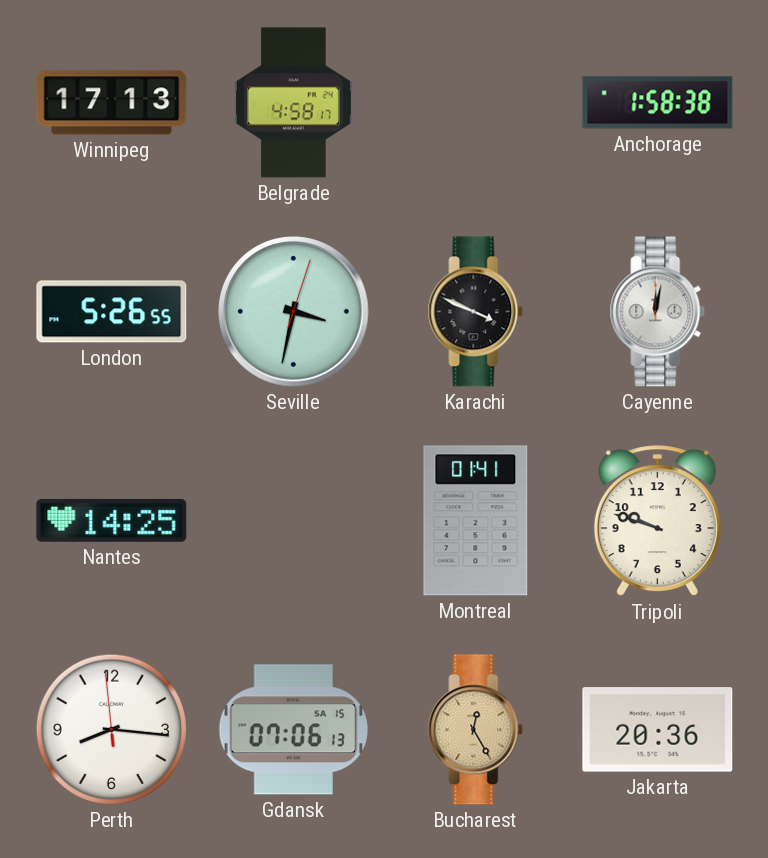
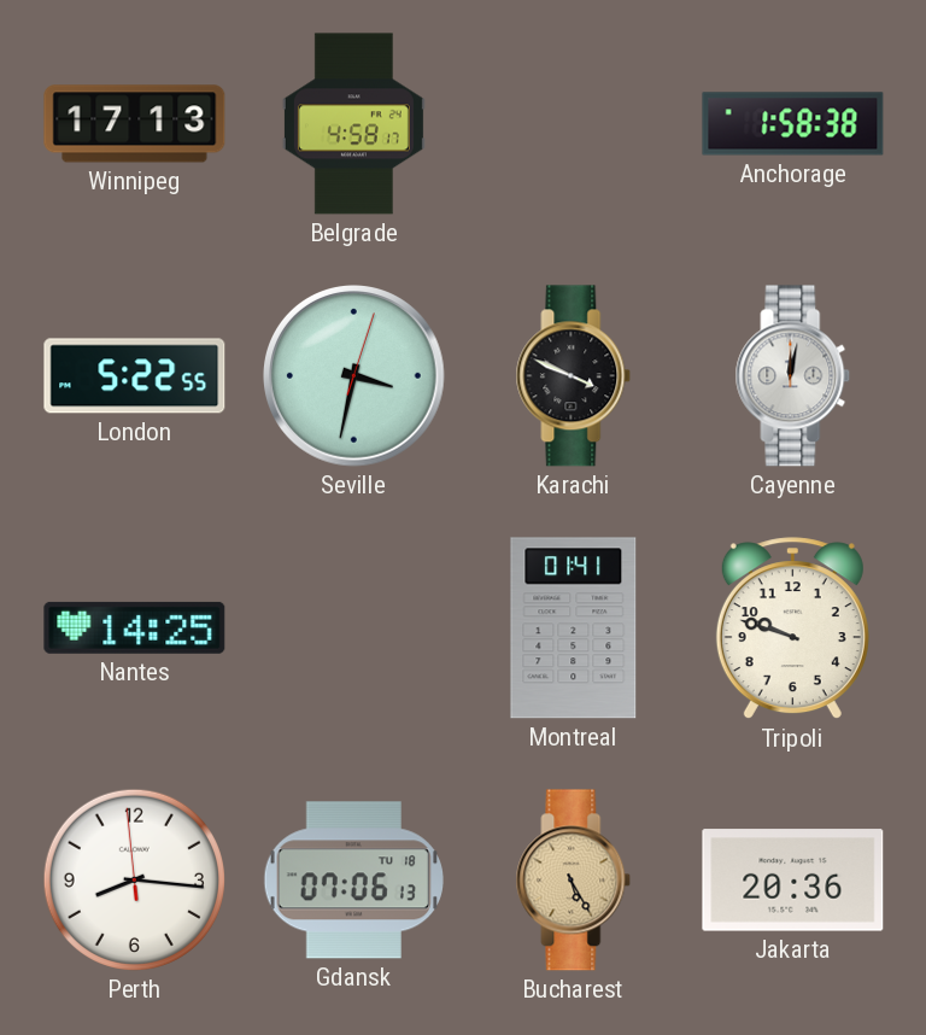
London: 5:26 -> 5:22 (135, 376)
Gdansk date: SA 15 -> TU 18 (353, 881)
Bucharest: 12:25 -> 5:25 (574, 881)
